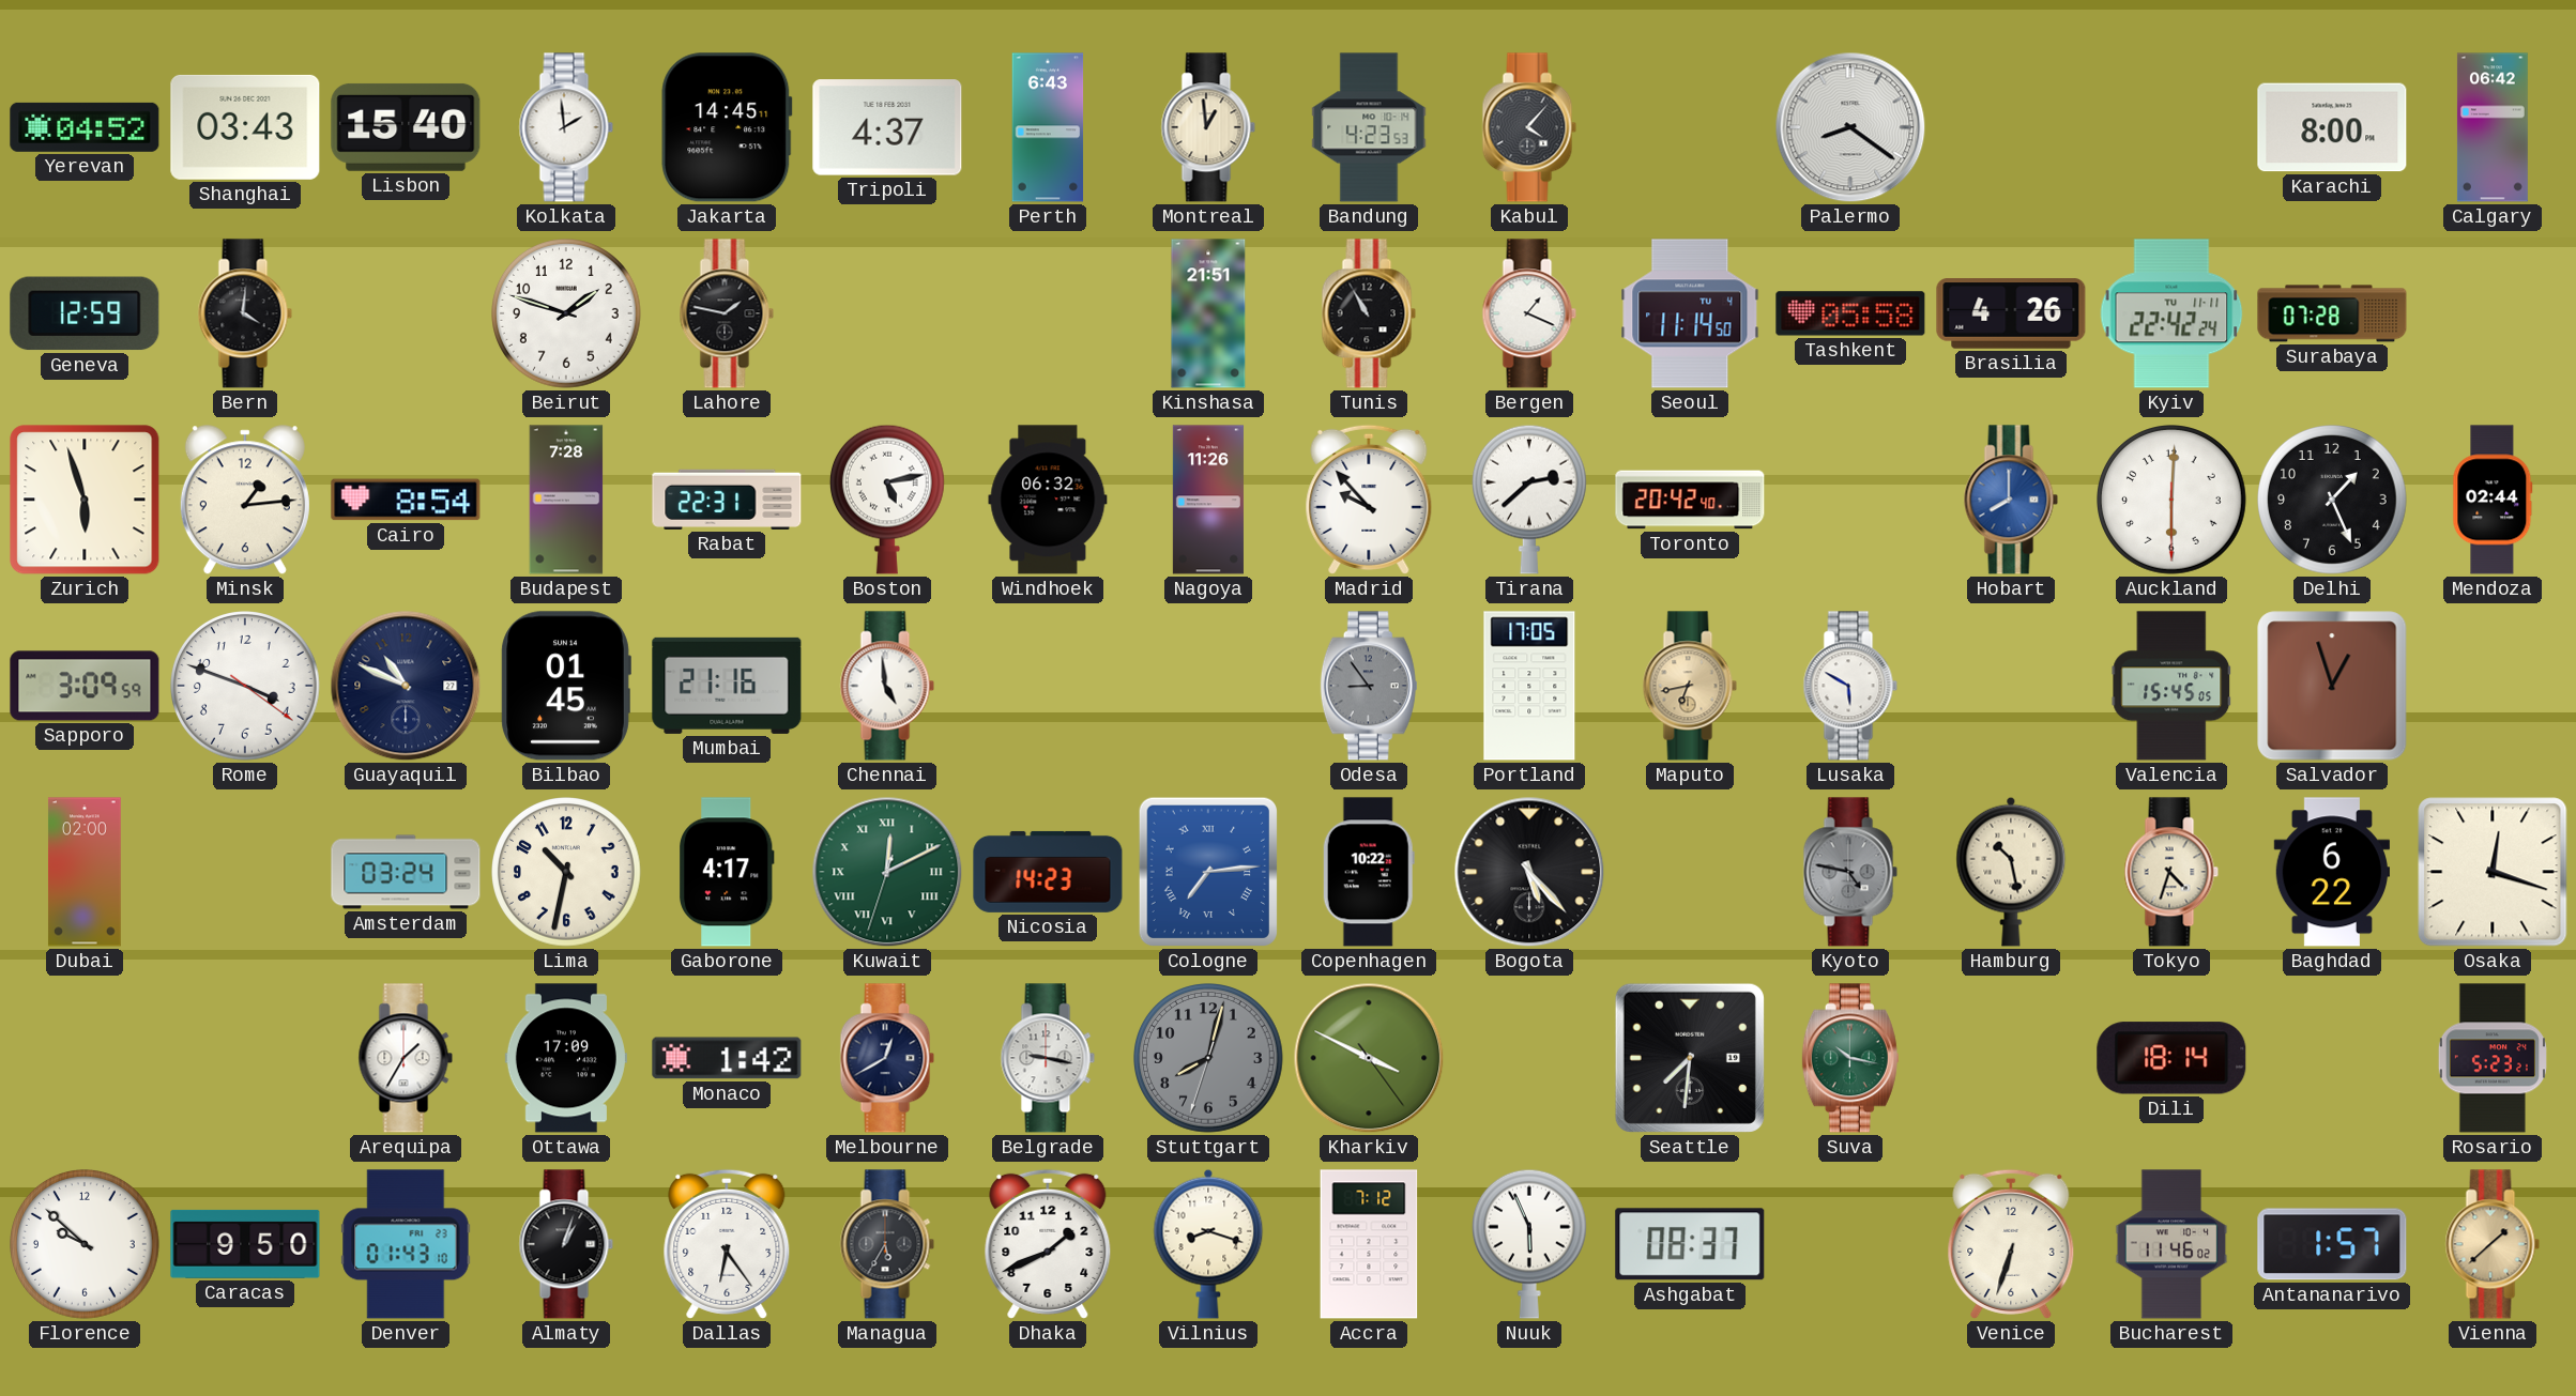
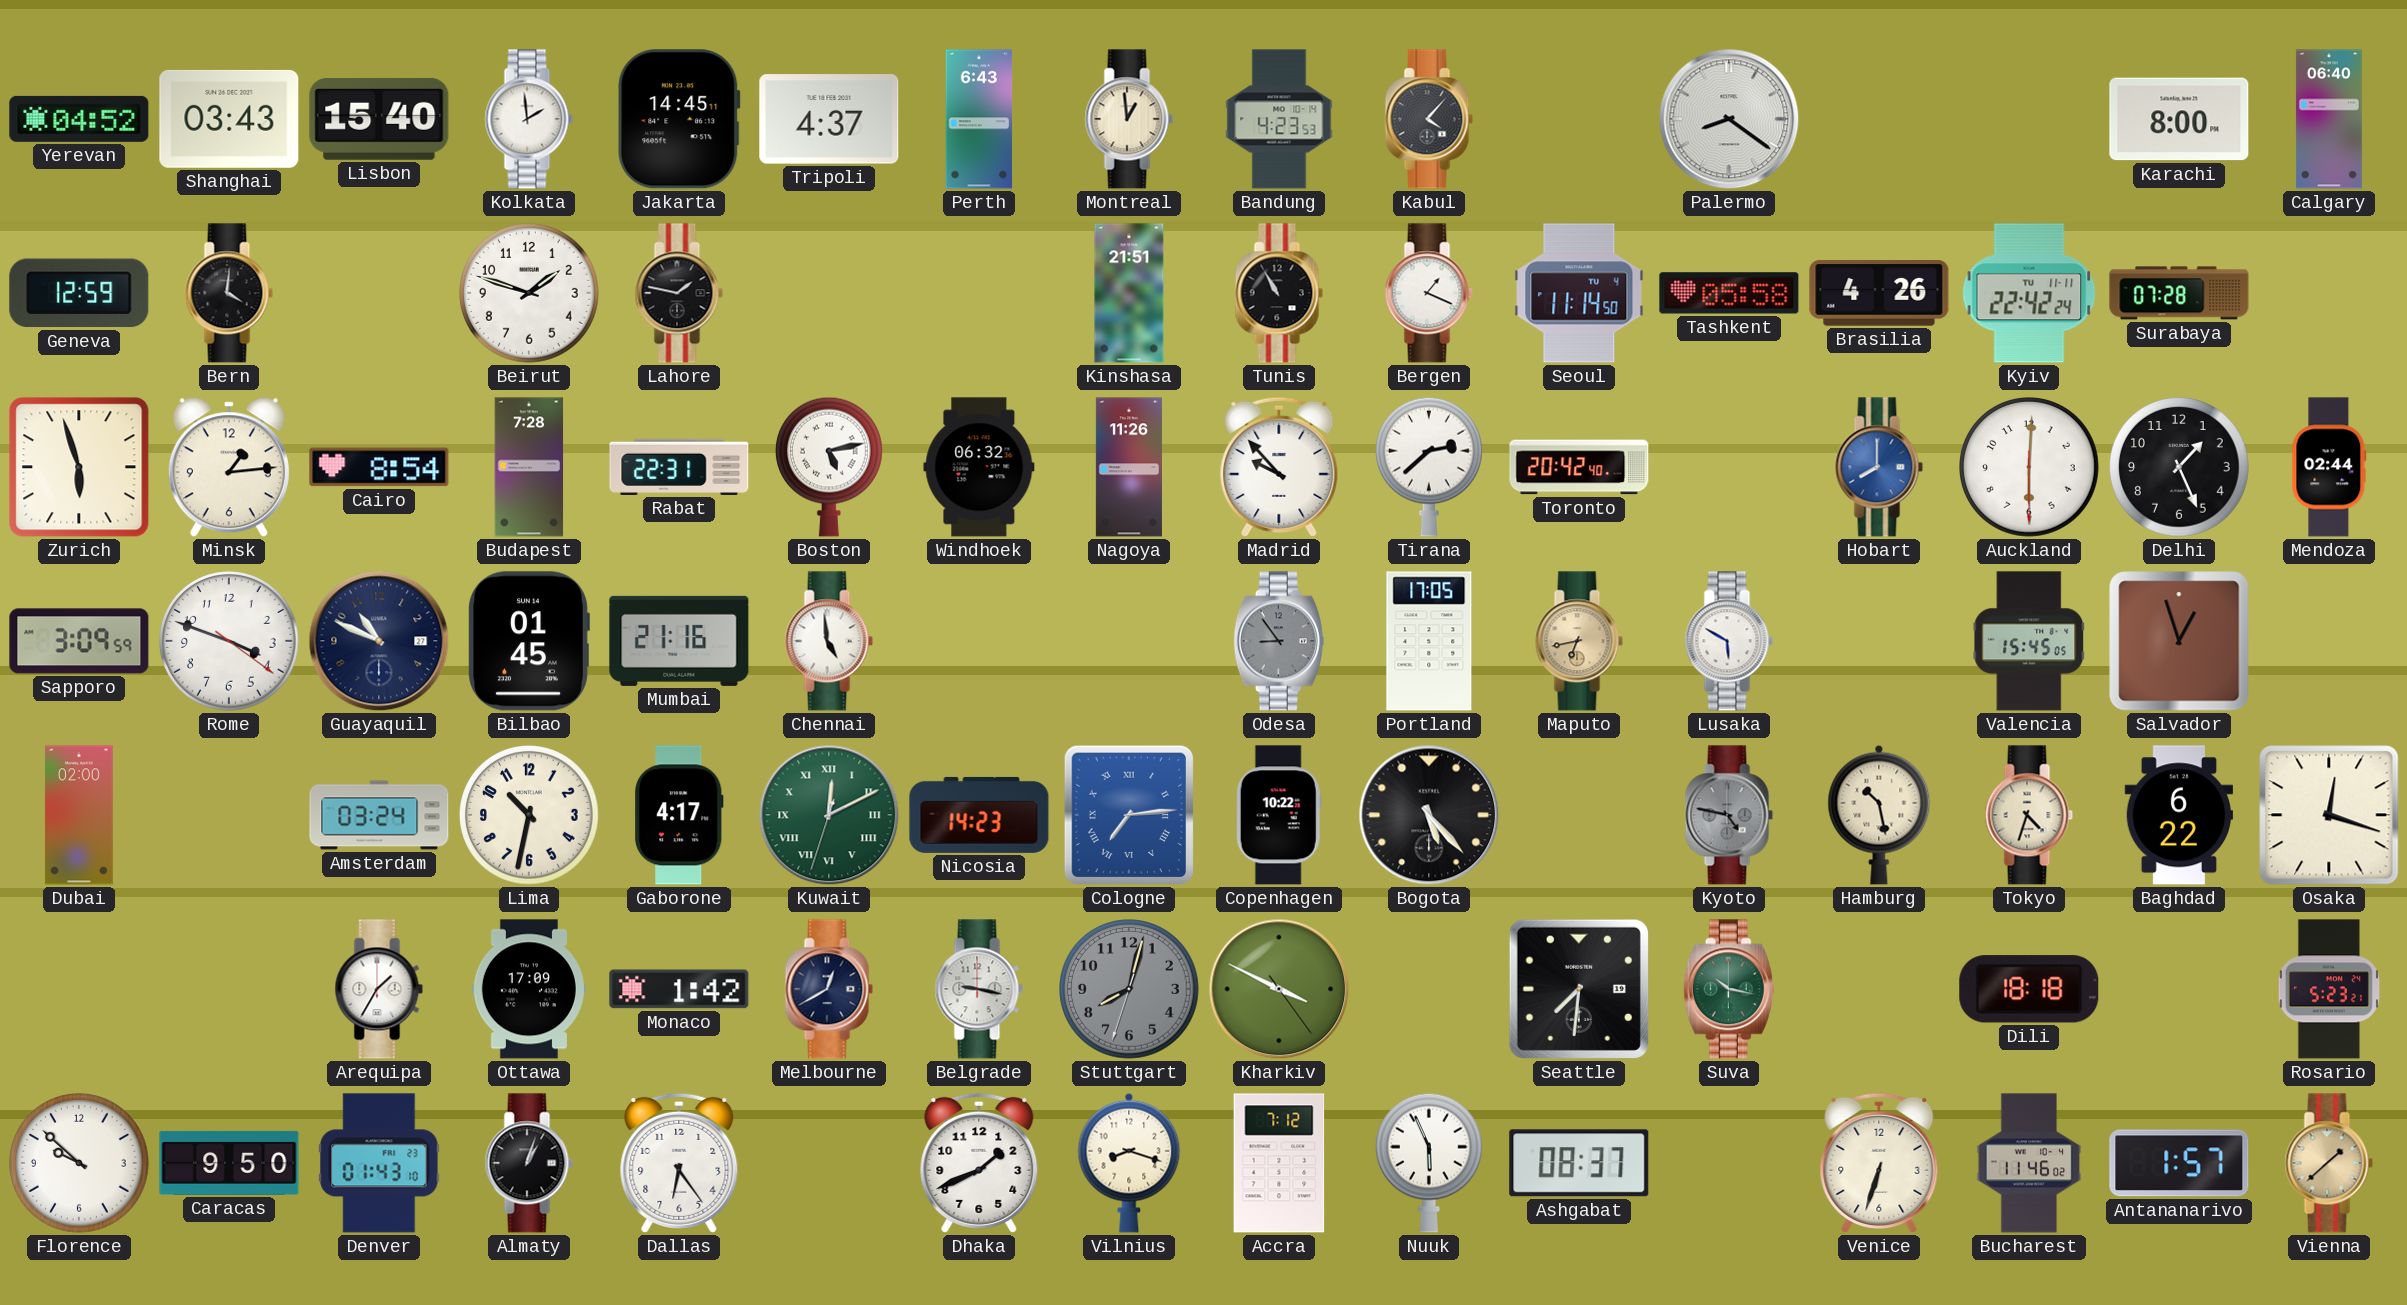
Calgary: 06:42 -> 06:40 (2329, 119)
Dili: 18:14 -> 18:18 (2029, 989)
Managua: 5:35 -> none (887, 1244)
